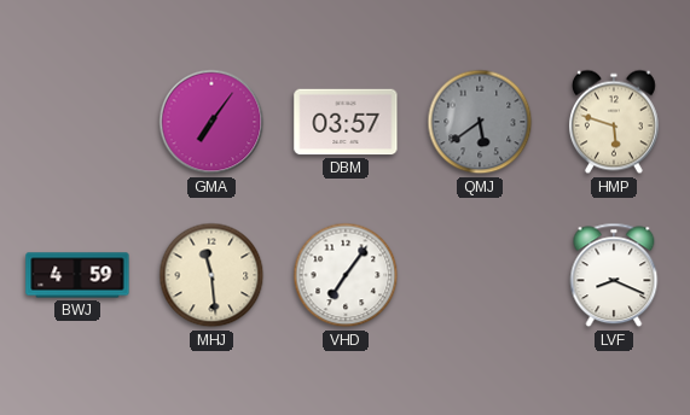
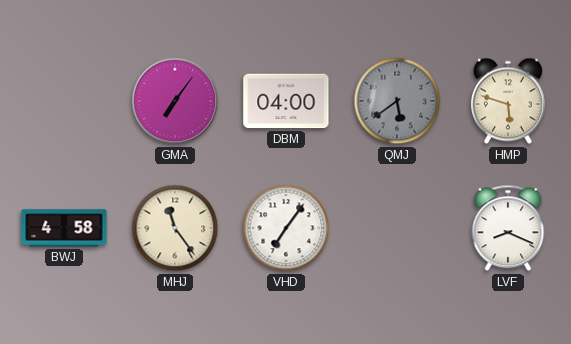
DBM: 03:57 -> 04:00 (286, 101)
BWJ: 4:59 -> 4:58 (64, 228)
MHJ: 11:29 -> 11:24 (175, 228)
